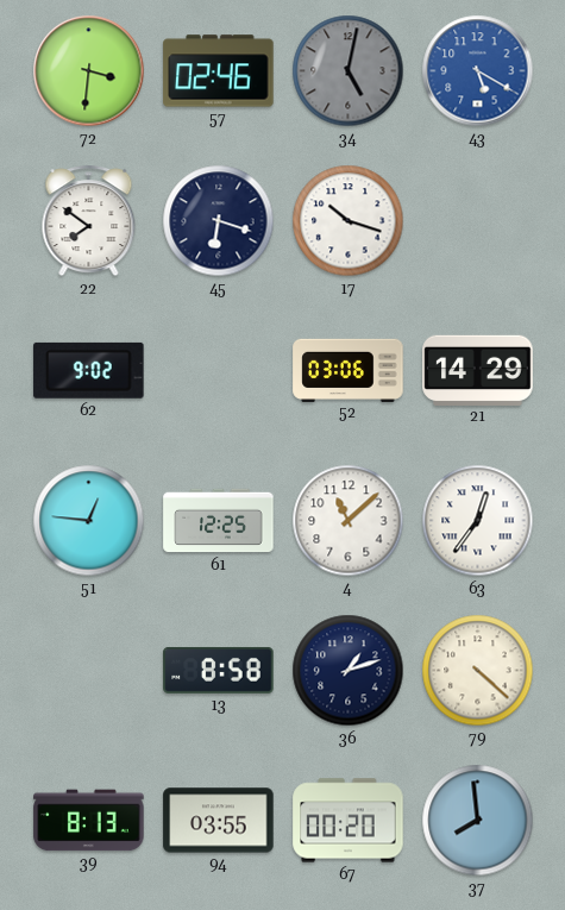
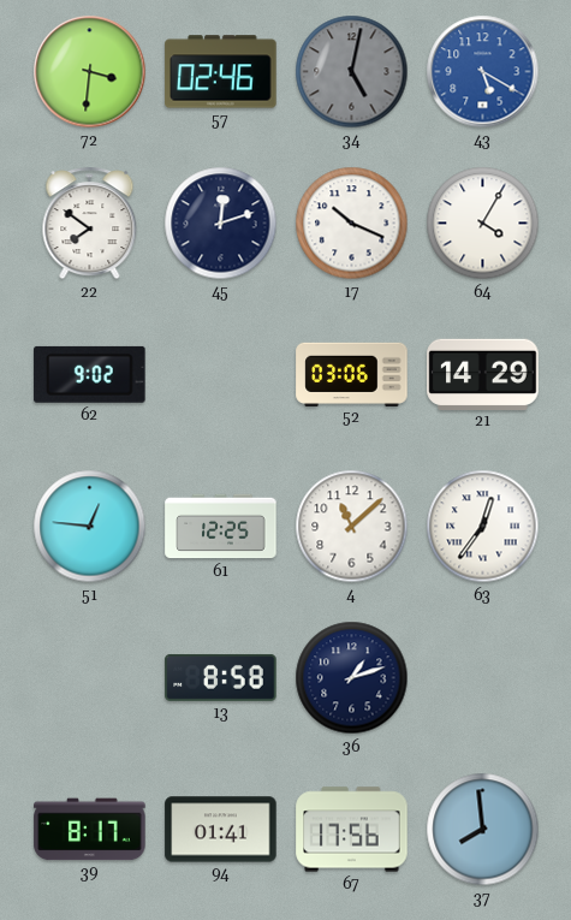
45: 6:18 -> 12:12 (221, 224)
17: 10:18 -> 10:19 (352, 224)
64: none -> 4:05 (483, 224)
79: 4:22 -> none (478, 671)
39: 8:13 -> 8:17 (90, 830)
94: 03:55 -> 01:41 (221, 830)
67: 00:20 -> 17:56 (352, 830)
